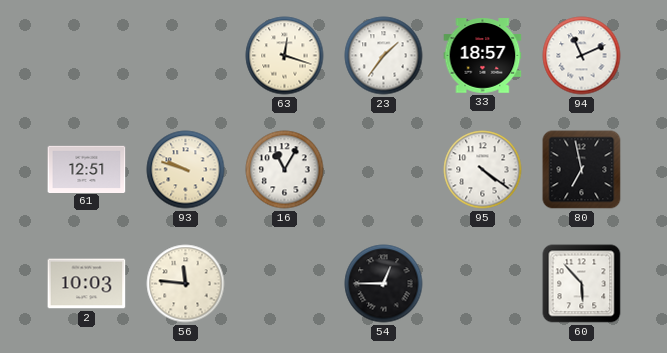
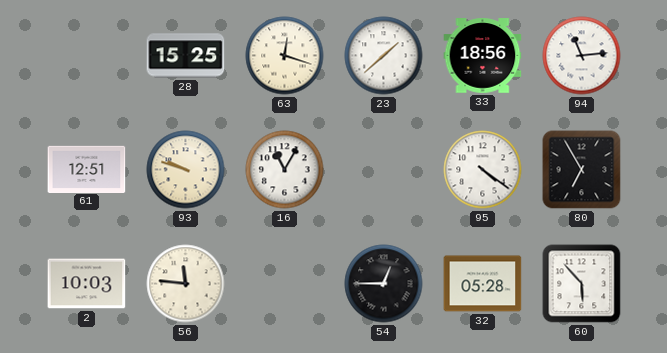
28: none -> 15:25 (186, 56)
23: 1:36 -> 1:38 (384, 56)
33: 18:57 -> 18:56 (483, 56)
94: 11:11 -> 11:14 (582, 56)
80: 6:58 -> 6:55 (582, 170)
32: none -> 05:28 (483, 284)
